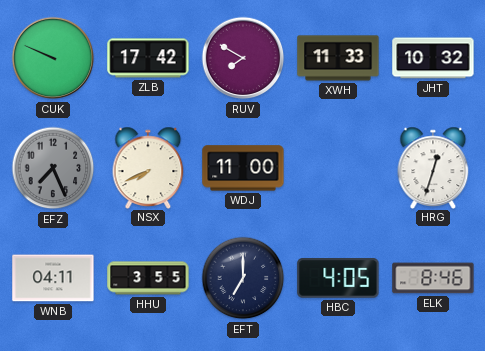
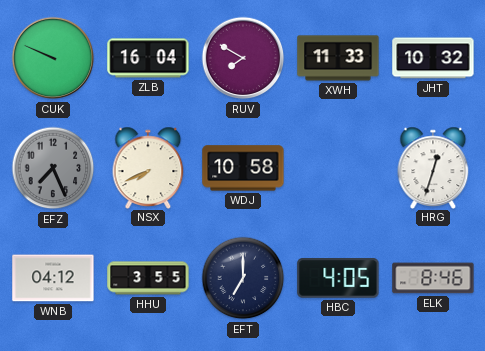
ZLB: 17:42 -> 16:04 (148, 58)
WDJ: 11:00 -> 10:58 (243, 168)
WNB: 04:11 -> 04:12 (53, 278)
